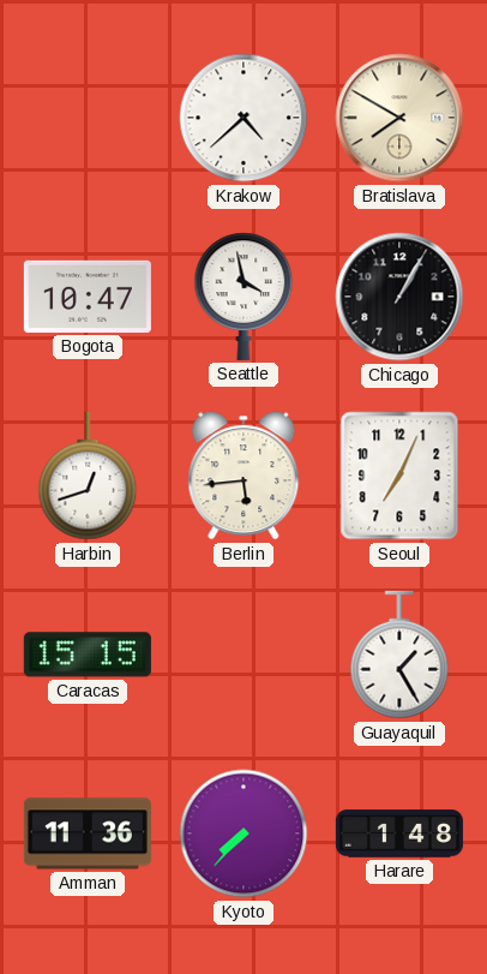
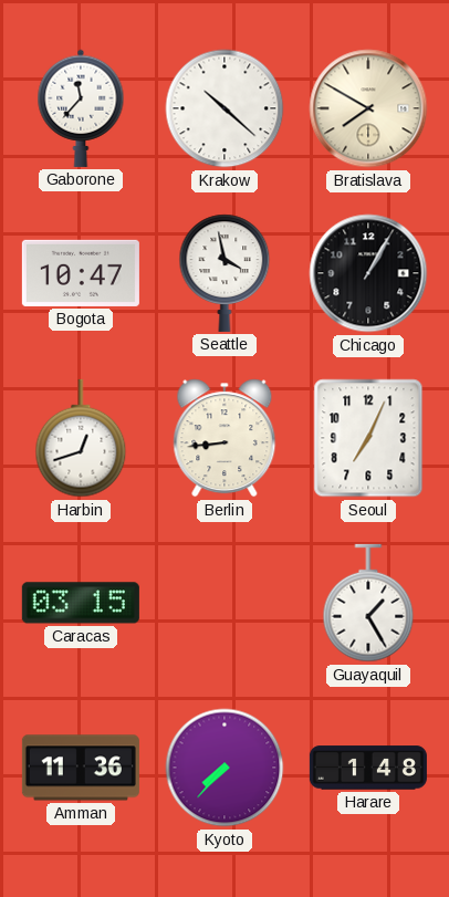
Gaborone: none -> 11:37 (81, 108)
Krakow: 4:38 -> 10:22 (224, 108)
Berlin: 5:44 -> 8:44 (224, 438)
Caracas: 15:15 -> 03:15 (81, 603)
